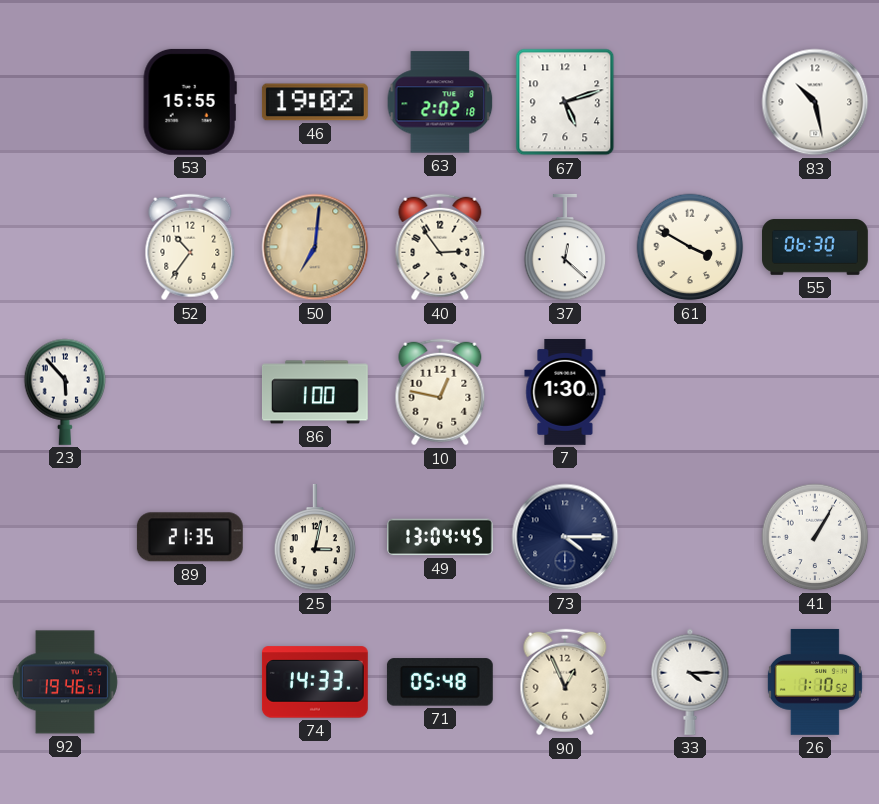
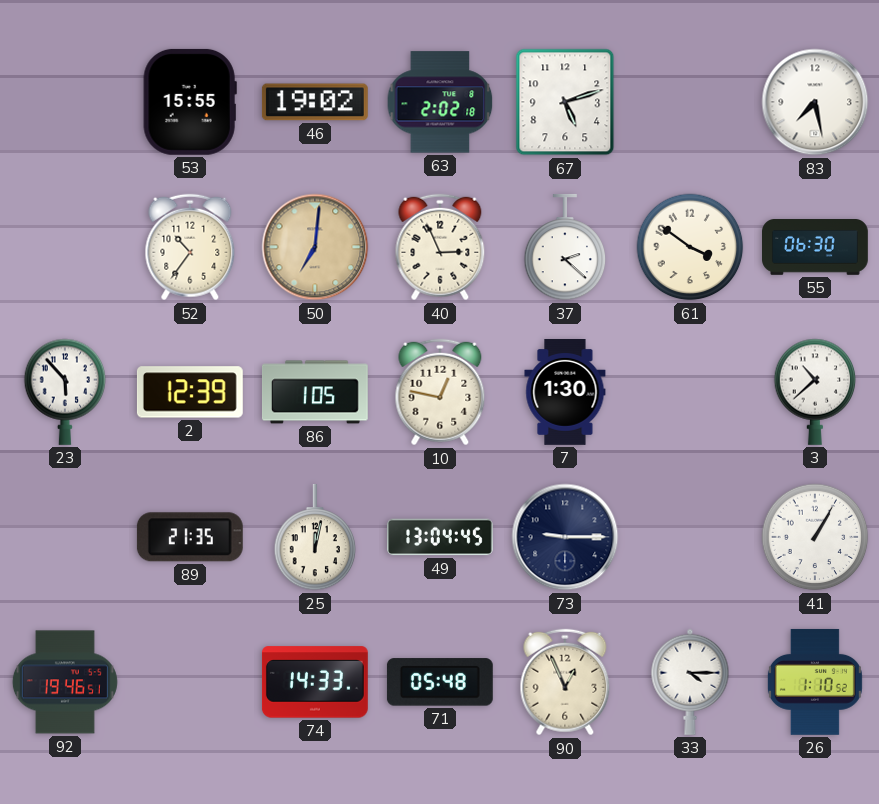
83: 10:28 -> 7:28 (815, 102)
40: 2:54 -> 2:56 (440, 247)
37: 12:22 -> 2:22 (565, 247)
61: 3:50 -> 3:51 (690, 247)
2: none -> 12:39 (190, 392)
86: 1:00 -> 1:05 (315, 392)
3: none -> 10:38 (815, 392)
25: 3:02 -> 12:02 (315, 537)
73: 4:15 -> 9:15 (565, 537)
